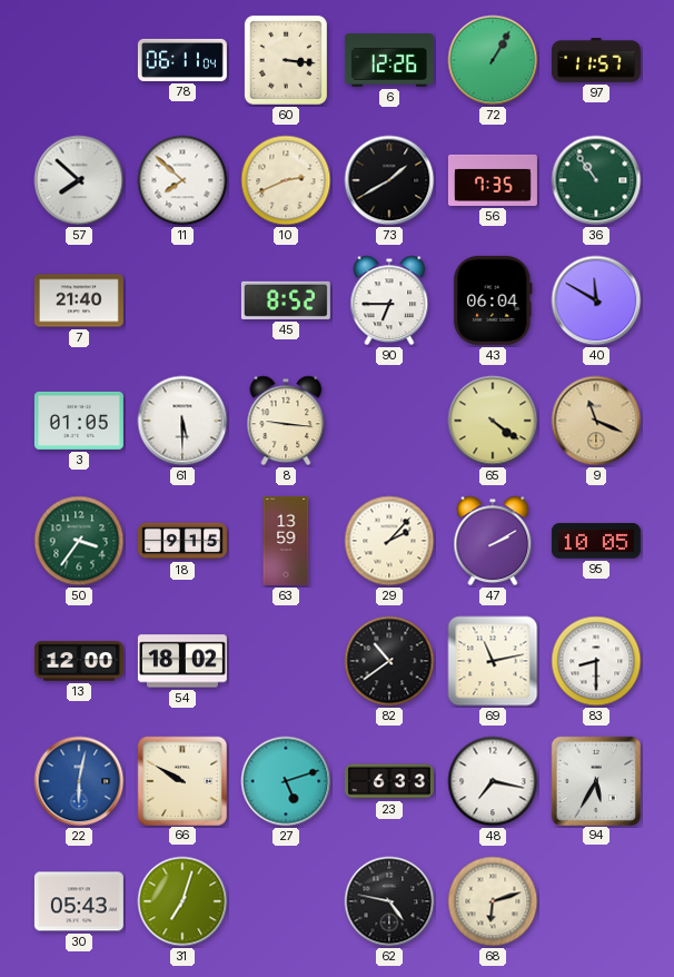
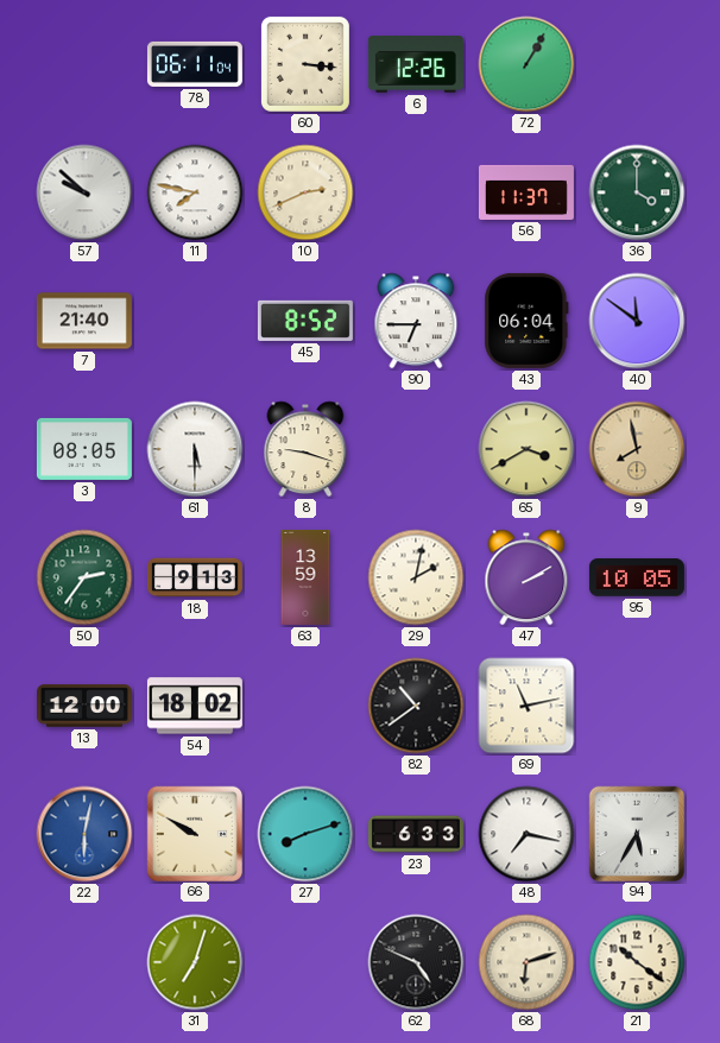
97: 11:57 -> none (596, 60)
57: 7:52 -> 9:52 (84, 192)
11: 7:52 -> 7:47 (195, 192)
73: 1:40 -> none (389, 180)
56: 7:35 -> 11:37 (526, 192)
36: 10:54 -> 4:00 (637, 192)
40: 11:50 -> 11:51 (637, 321)
3: 01:05 -> 08:05 (84, 449)
8: 9:16 -> 9:18 (305, 449)
65: 4:21 -> 3:40 (526, 449)
9: 11:19 -> 7:58 (637, 449)
50: 3:36 -> 2:36 (84, 577)
18: 9:15 -> 9:13 (195, 577)
29: 2:07 -> 2:02 (416, 577)
83: 8:30 -> none (596, 661)
27: 5:12 -> 8:12 (305, 834)
30: 05:43 -> none (79, 901)
62: 4:47 -> 4:49 (416, 962)
21: none -> 10:21 (637, 962)
